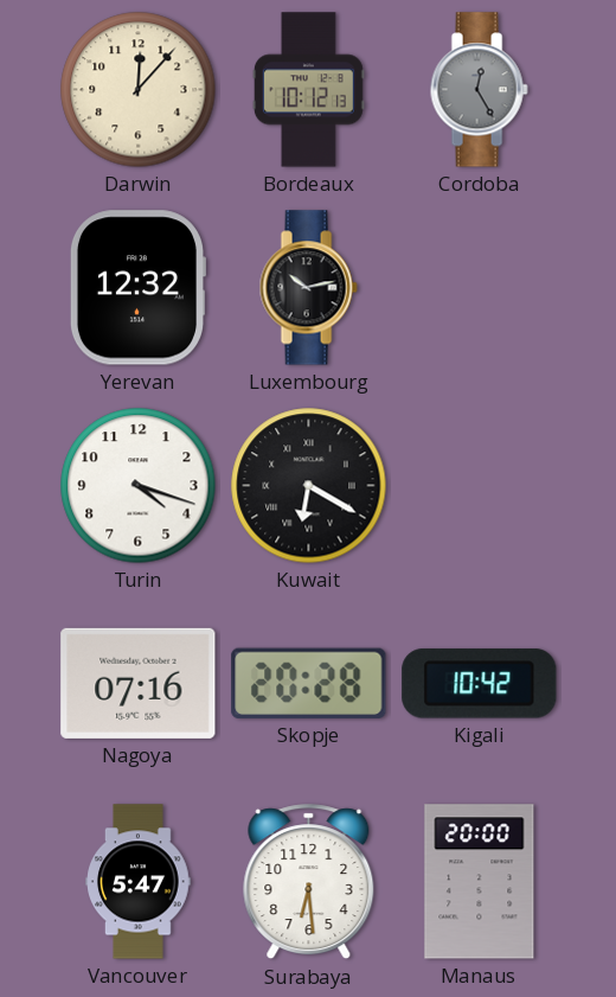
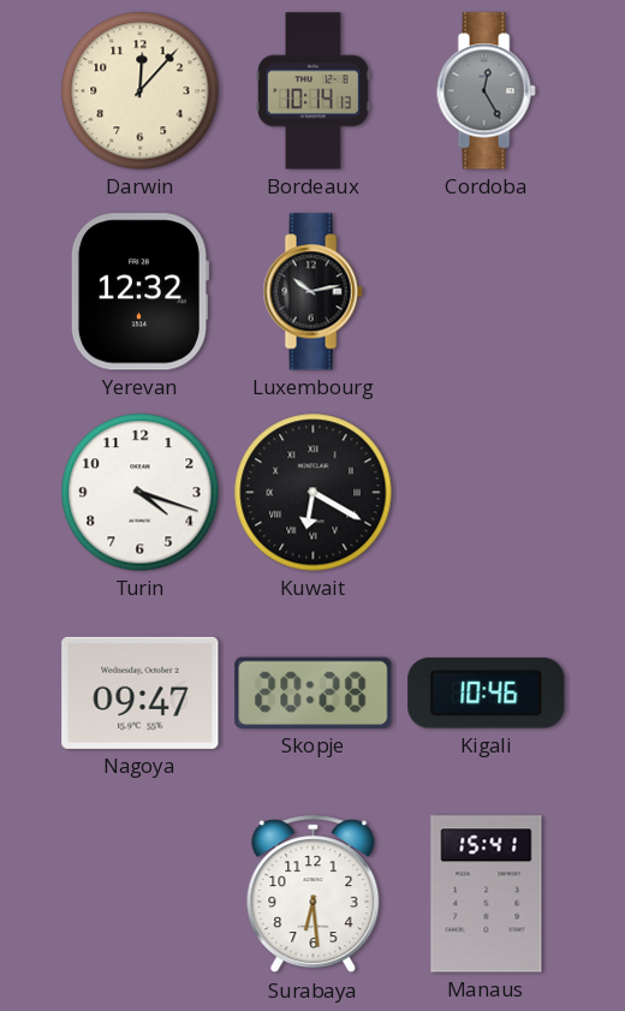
Bordeaux: 10:12 -> 10:14 (312, 91)
Nagoya: 07:16 -> 09:47 (141, 692)
Kigali: 10:42 -> 10:46 (487, 694)
Vancouver: 5:47 -> none (139, 882)
Manaus: 20:00 -> 15:41 (487, 894)
